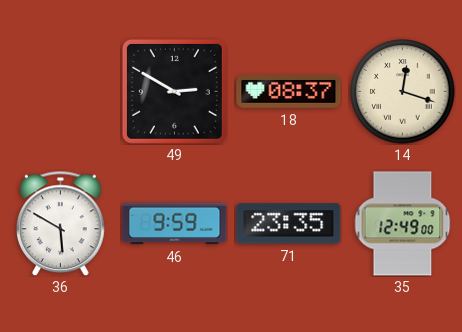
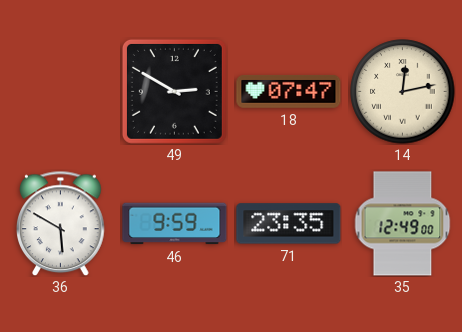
18: 08:37 -> 07:47 (289, 92)
14: 12:18 -> 12:13 (403, 92)
